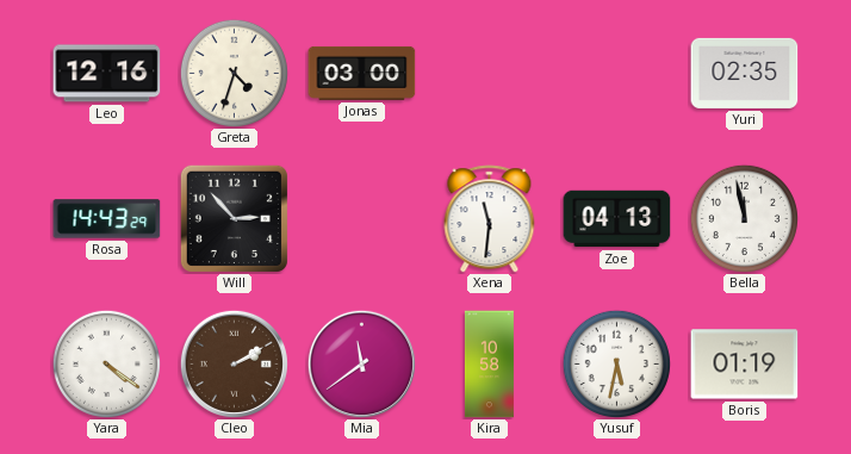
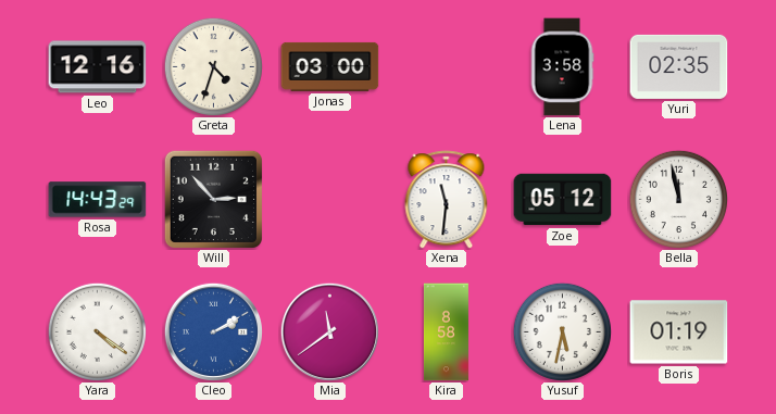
Lena: none -> 3:58 (562, 67)
Zoe: 04:13 -> 05:12 (563, 200)
Cleo dial: brown -> blue (213, 331)
Kira: 10:58 -> 8:58 (446, 333)
